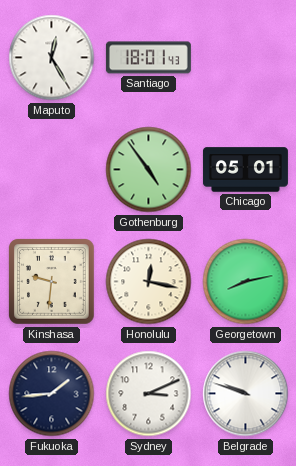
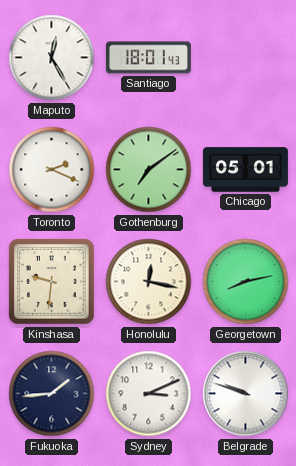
Toronto: none -> 2:19 (52, 170)
Gothenburg: 4:54 -> 7:09 (149, 170)
